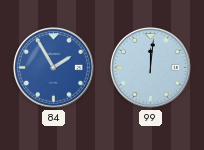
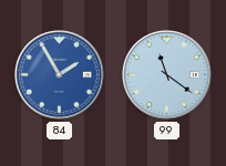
99: 12:01 -> 11:21 (167, 75)
